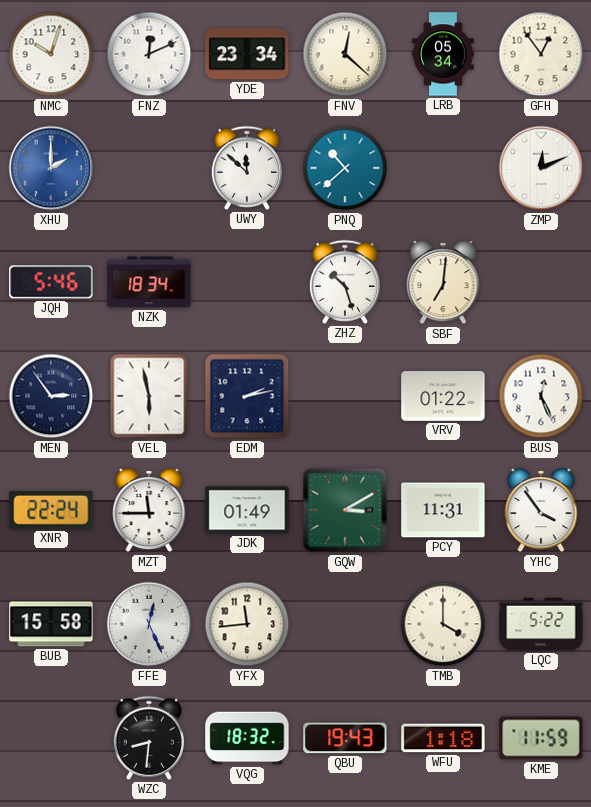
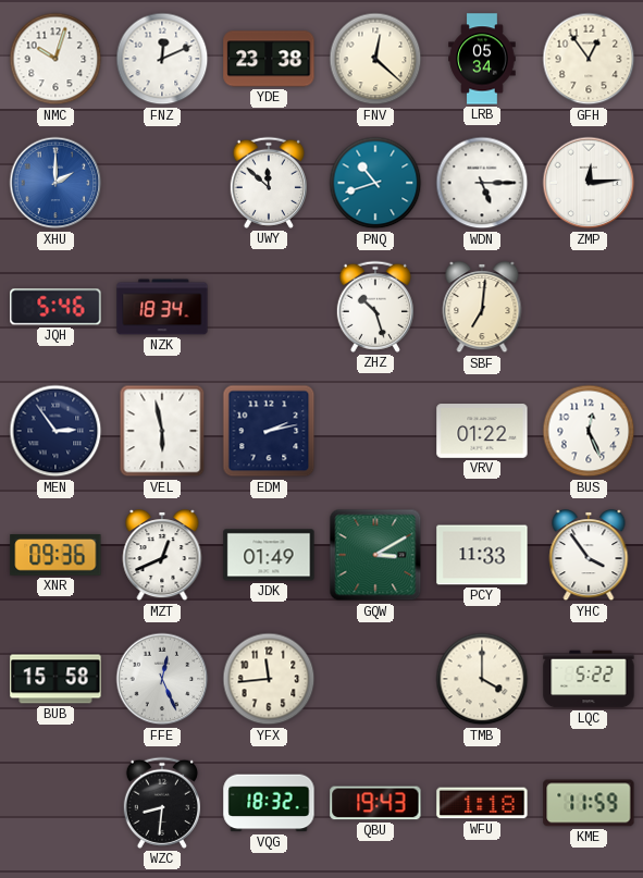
YDE: 23:34 -> 23:38 (269, 59)
PNQ: 10:38 -> 10:42 (375, 183)
WDN: none -> 5:15 (482, 183)
ZMP: 12:11 -> 12:14 (589, 183)
XNR: 22:24 -> 09:36 (55, 555)
MZT: 11:45 -> 12:41 (162, 556)
PCY: 11:31 -> 11:33 (482, 555)
